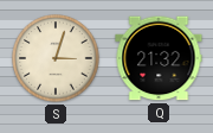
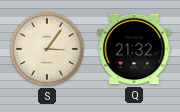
S: 3:03 -> 3:06 (47, 49)
